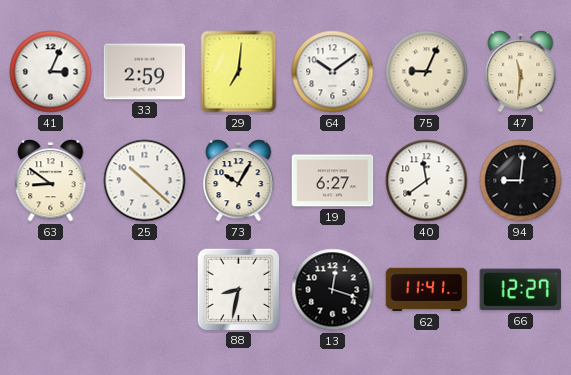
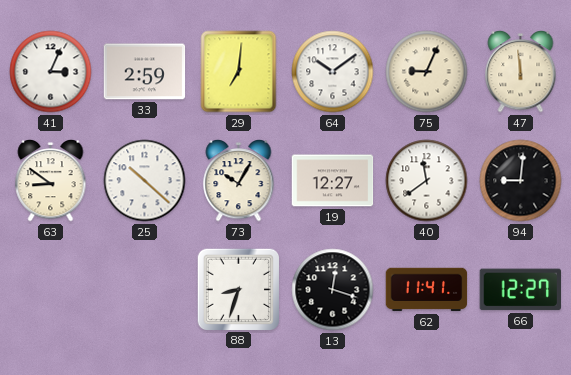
47: 11:31 -> 11:59 (521, 72)
19: 6:27 -> 12:27 (333, 181)
88: 8:32 -> 8:33 (238, 289)
